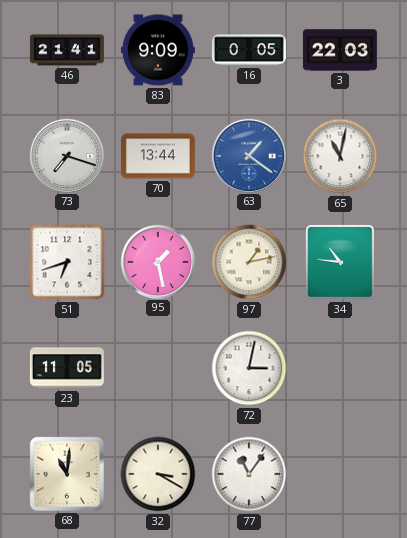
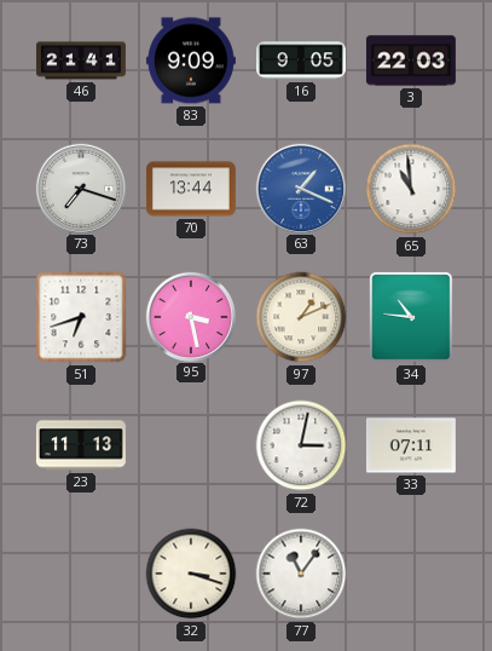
16: 0:05 -> 9:05 (301, 61)
63: 1:21 -> 1:19 (300, 188)
65: 11:02 -> 10:59 (411, 189)
95: 1:28 -> 3:28 (190, 316)
97: 1:13 -> 1:11 (301, 317)
23: 11:05 -> 11:13 (81, 445)
33: none -> 07:11 (411, 445)
68: 11:01 -> none (67, 474)
32: 3:20 -> 3:18 (191, 574)
